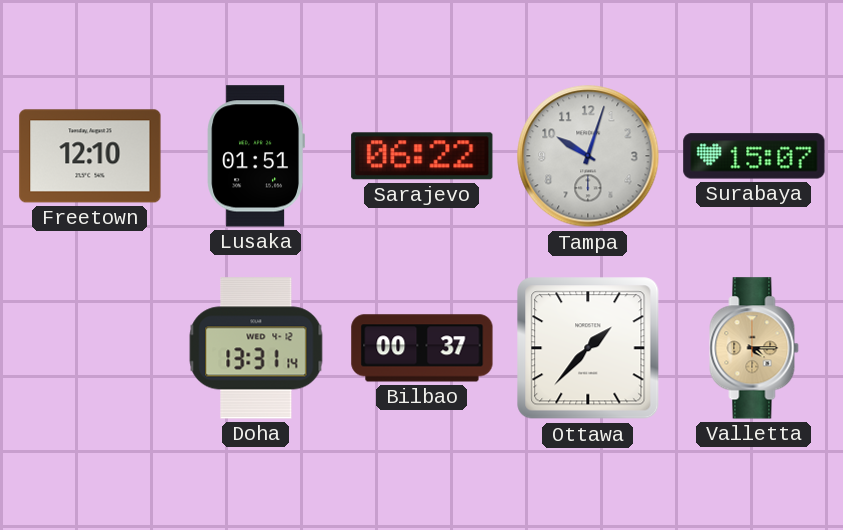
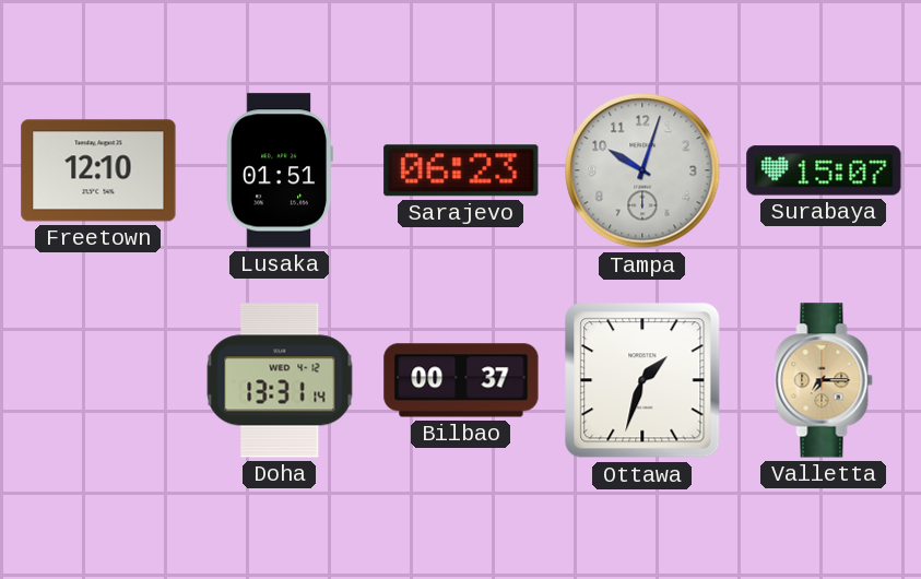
Sarajevo: 06:22 -> 06:23 (461, 170)
Ottawa: 1:37 -> 1:33 (642, 380)
Valletta: 4:15 -> 7:15 (824, 380)
